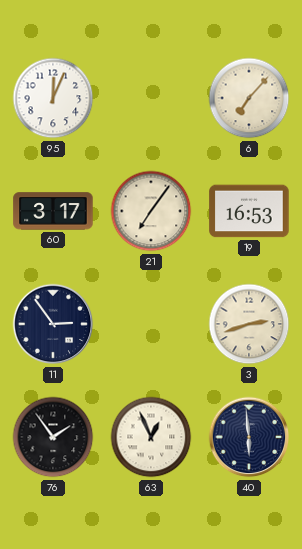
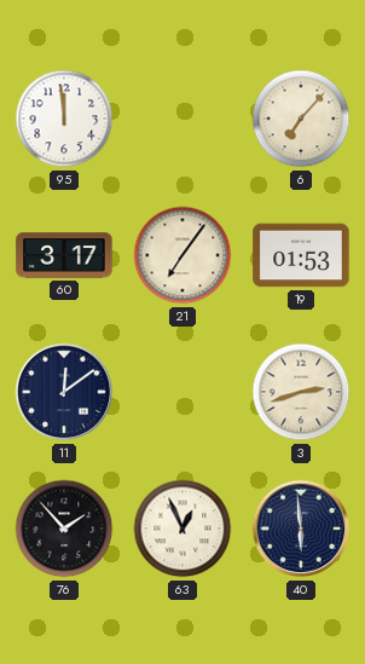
95: 12:04 -> 11:59 (64, 119)
19: 16:53 -> 01:53 (301, 255)
11: 2:54 -> 12:09 (64, 392)
76: 1:54 -> 1:53 (64, 529)
